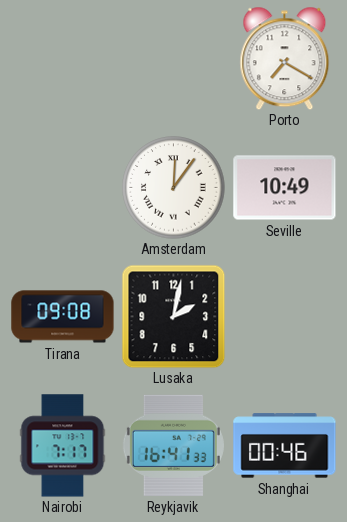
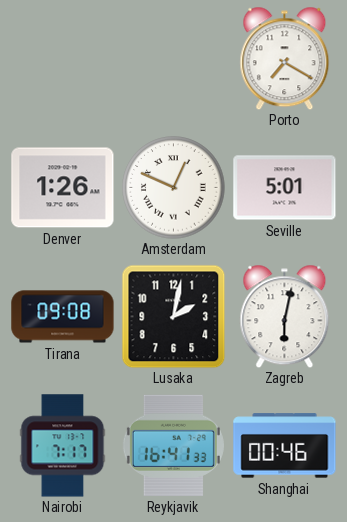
Denver: none -> 1:26 (63, 188)
Amsterdam: 12:06 -> 12:49 (174, 188)
Seville: 10:49 -> 5:01 (285, 188)
Zagreb: none -> 6:02 (285, 316)
